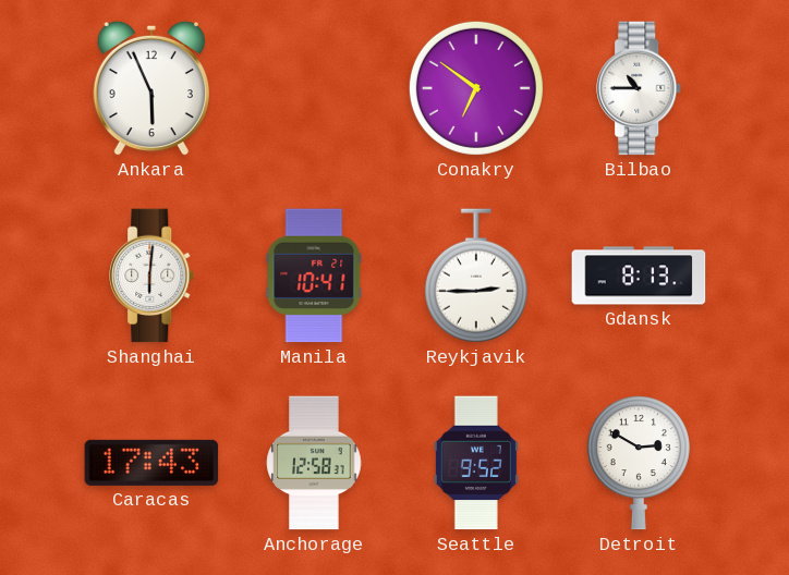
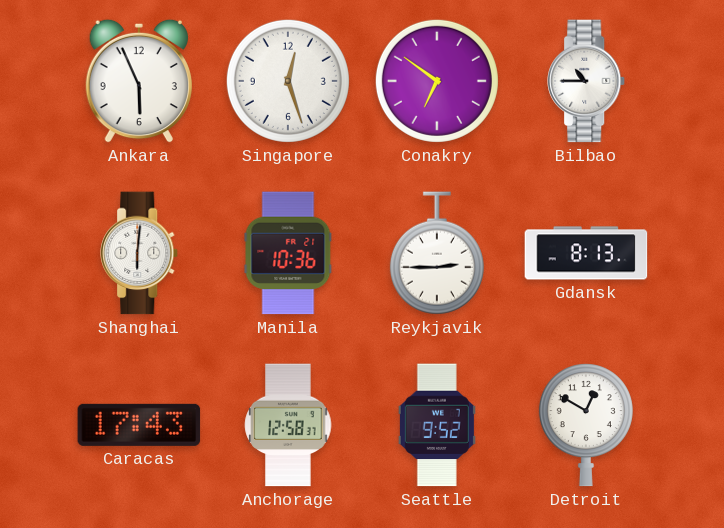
Singapore: none -> 12:27 (288, 81)
Manila: 10:41 -> 10:36 (288, 253)
Detroit: 2:50 -> 12:50 (586, 425)
